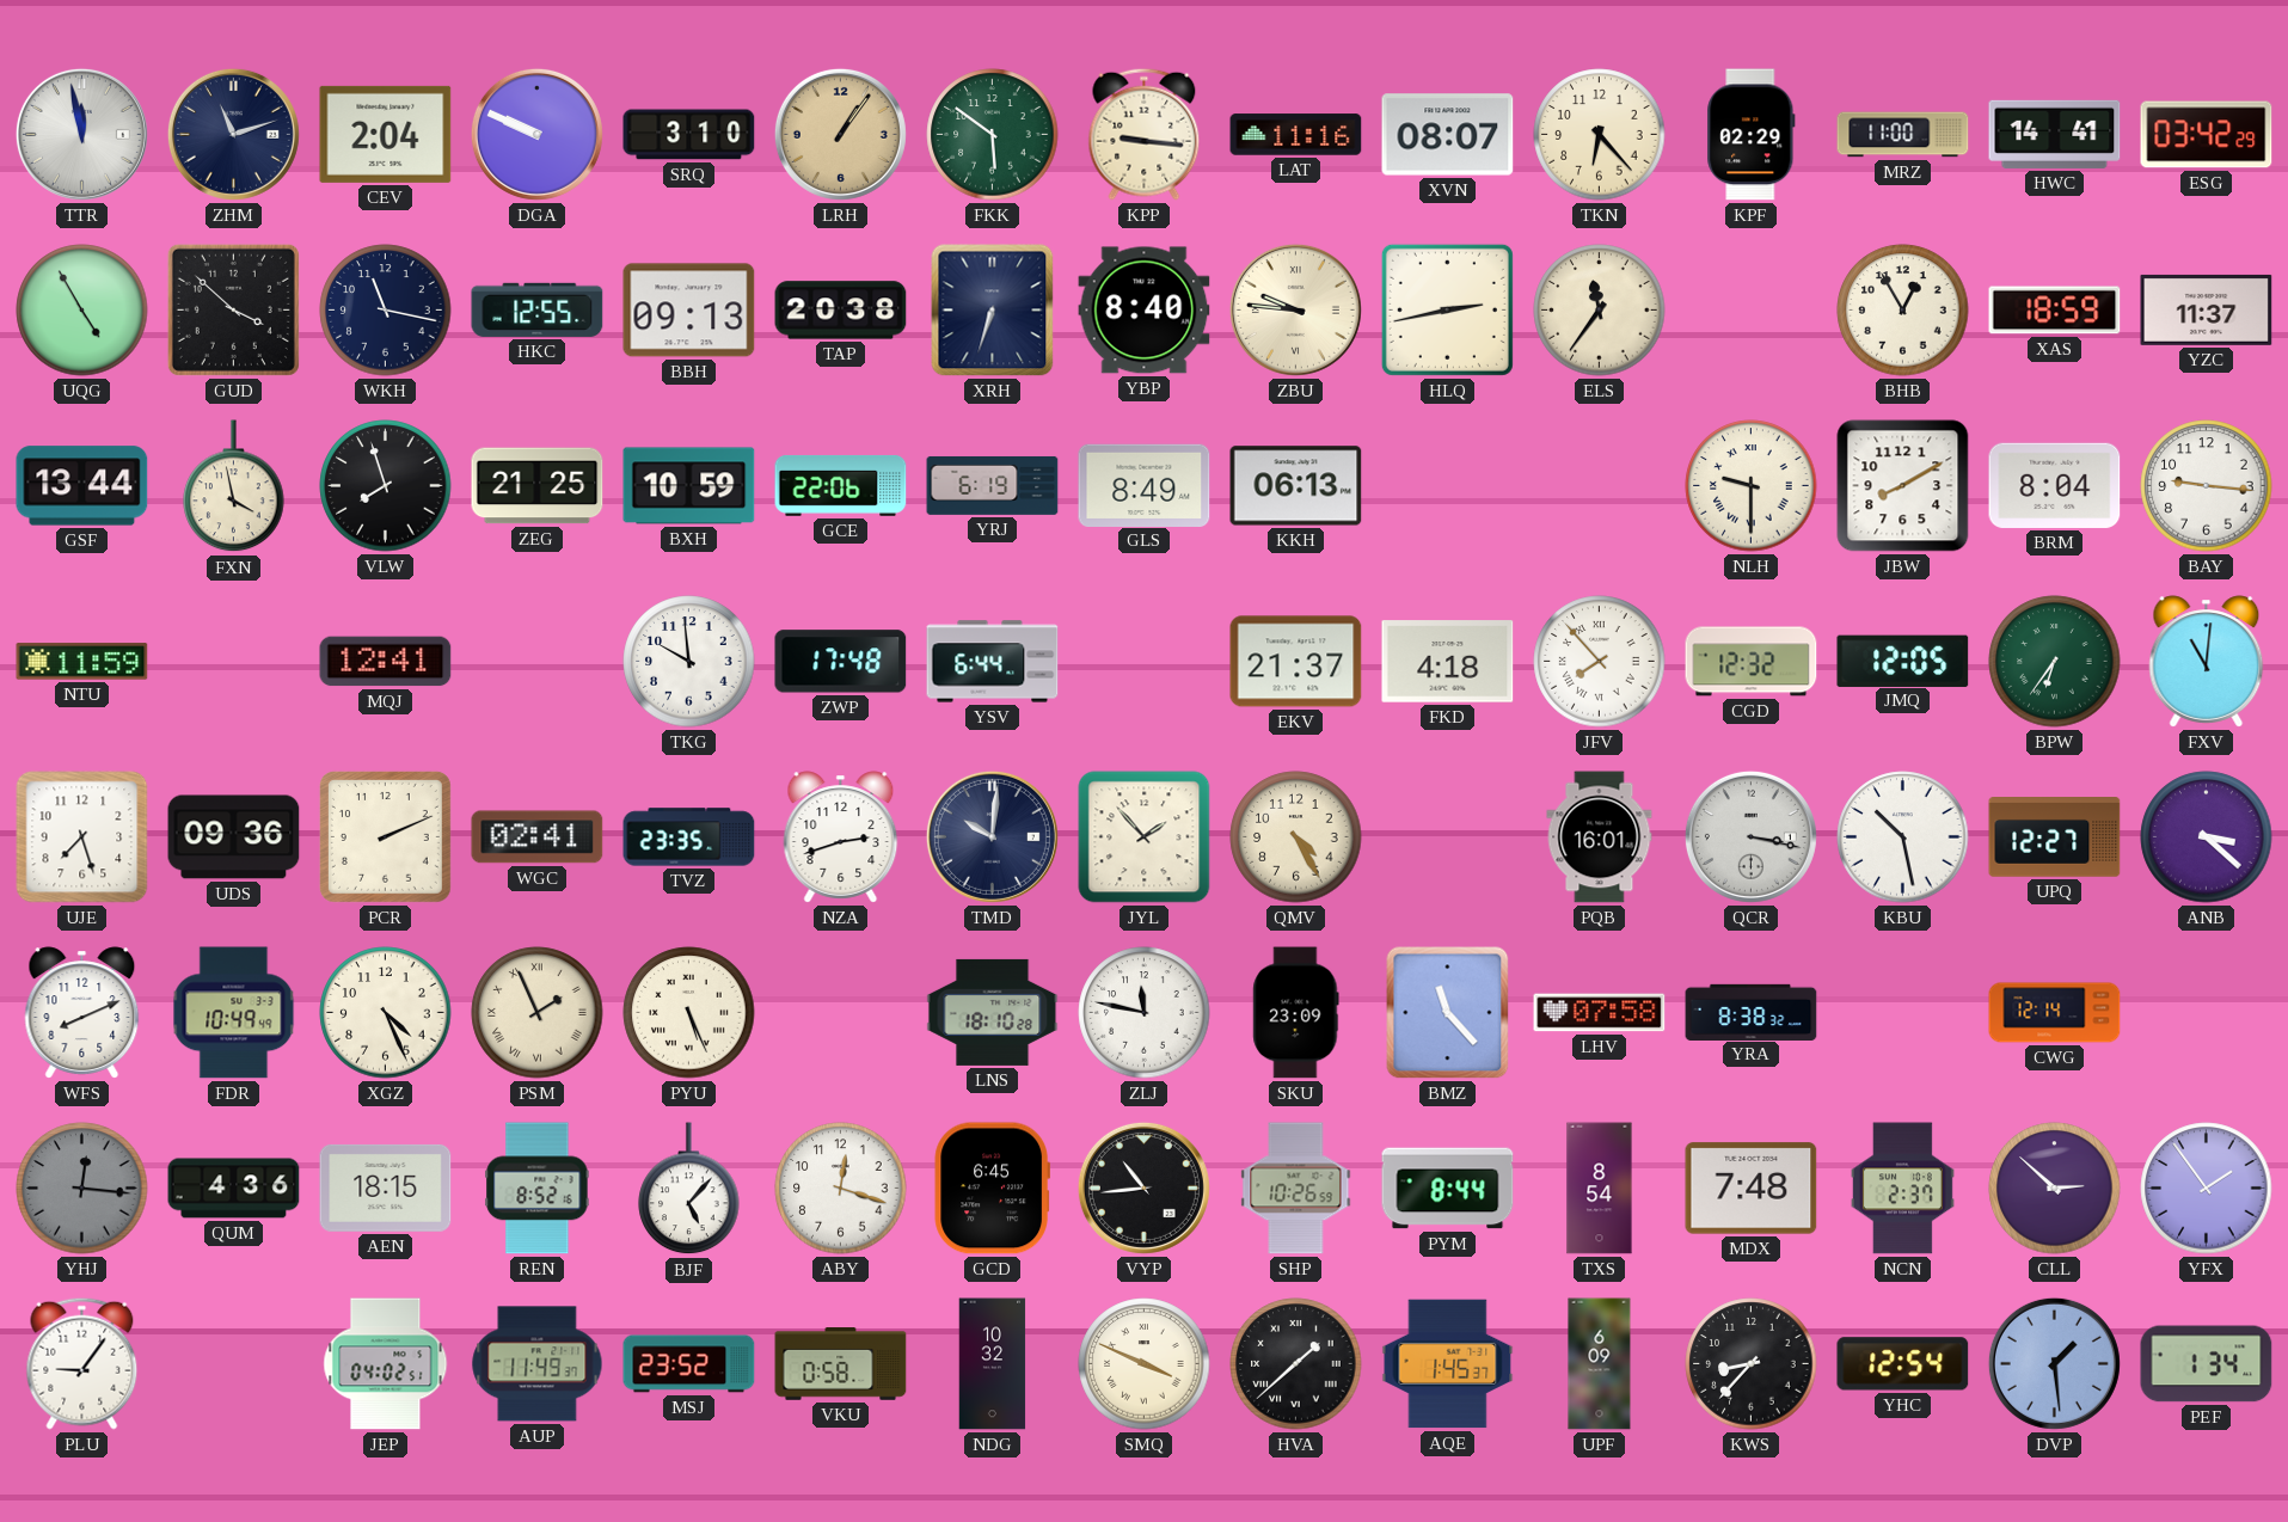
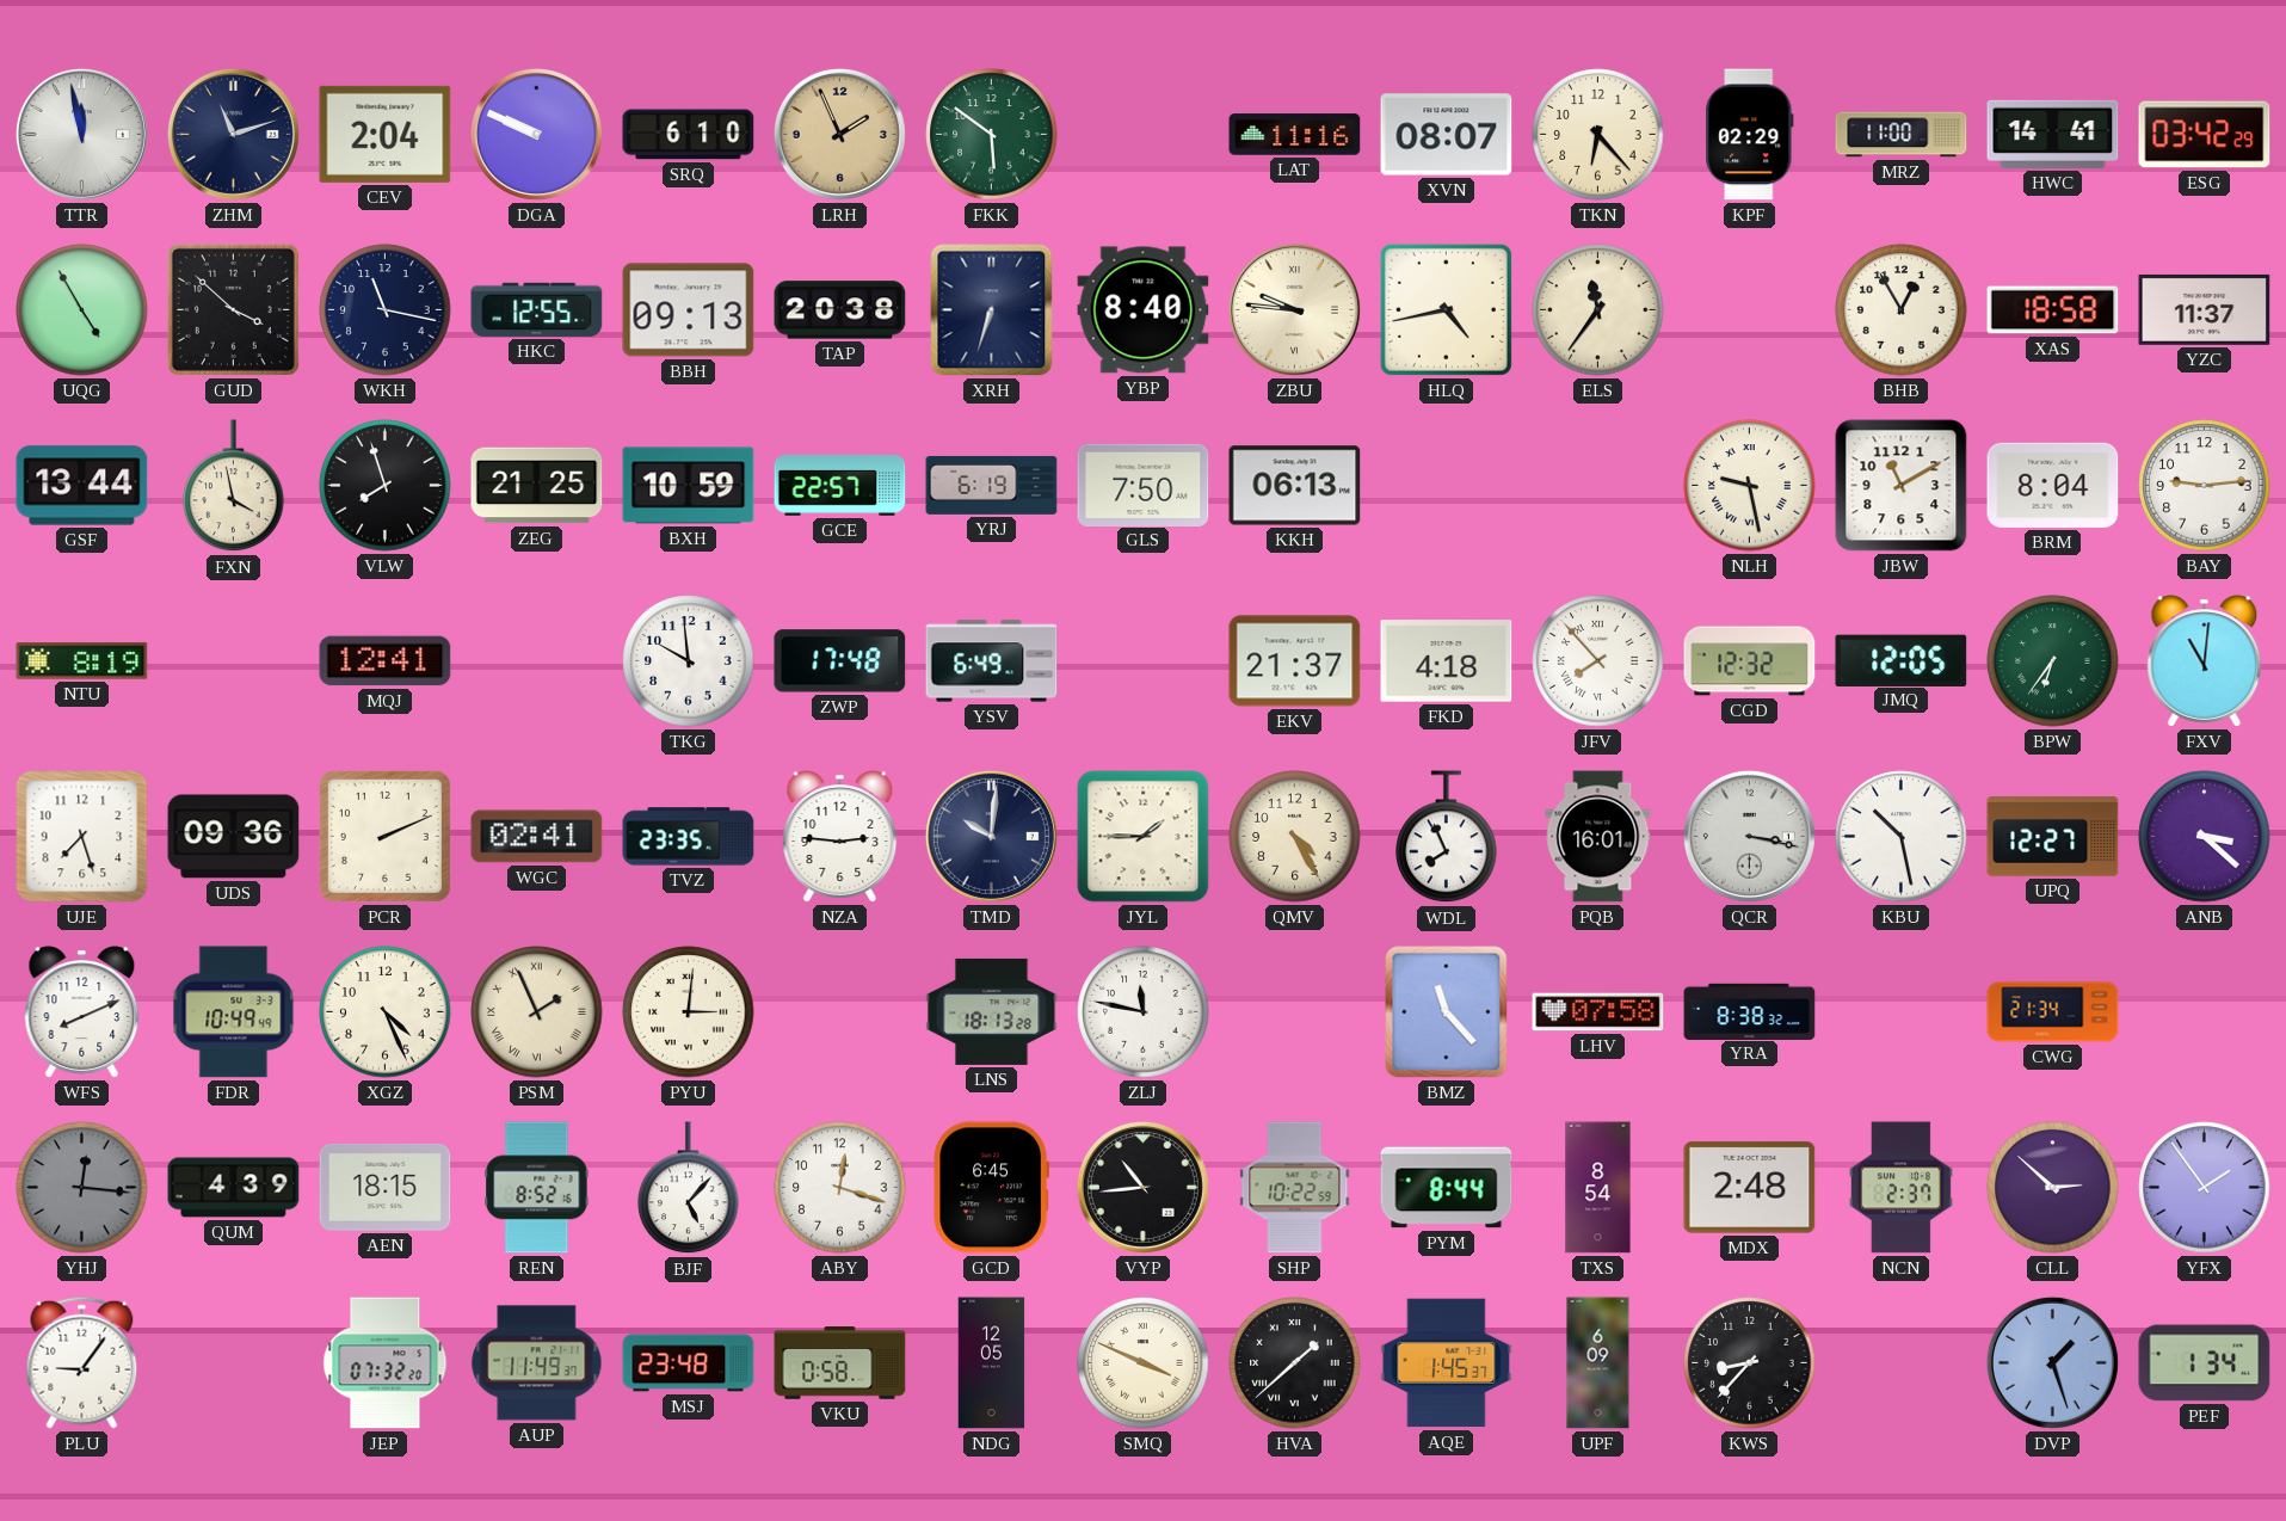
SRQ: 3:10 -> 6:10 (689, 135)
LRH: 1:06 -> 1:56 (839, 134)
KPP: 9:16 -> none (1145, 134)
HLQ: 2:43 -> 4:43 (1446, 309)
XAS: 18:59 -> 18:58 (2053, 310)
GCE: 22:06 -> 22:57 (840, 485)
GLS: 8:49 -> 7:50 (1144, 485)
NLH: 9:30 -> 9:28 (1750, 486)
JBW: 8:10 -> 11:10 (1902, 486)
BAY: 9:16 -> 9:14 (2205, 486)
NTU: 11:59 -> 8:19 (82, 661)
YSV: 6:44 -> 6:49 (992, 661)
NZA: 2:42 -> 2:46 (840, 837)
JYL: 1:53 -> 1:45 (1144, 837)
WDL: none -> 7:56 (1447, 837)
PYU: 5:26 -> 3:01 (689, 1012)
LNS: 18:10 -> 18:13 (992, 1011)
SKU: 23:09 -> none (1296, 1013)
CWG: 12:14 -> 21:34 (2053, 1012)
QUM: 4:36 -> 4:39 (234, 1188)
SHP: 10:26 -> 10:22 (1295, 1188)
MDX: 7:48 -> 2:48 (1750, 1188)
JEP: 04:02 -> 07:32 (386, 1363)
MSJ: 23:52 -> 23:48 (689, 1363)
NDG: 10:32 -> 12:05 (992, 1363)
YHC: 12:54 -> none (1903, 1364)
DVP: 1:29 -> 1:27 (2052, 1362)
